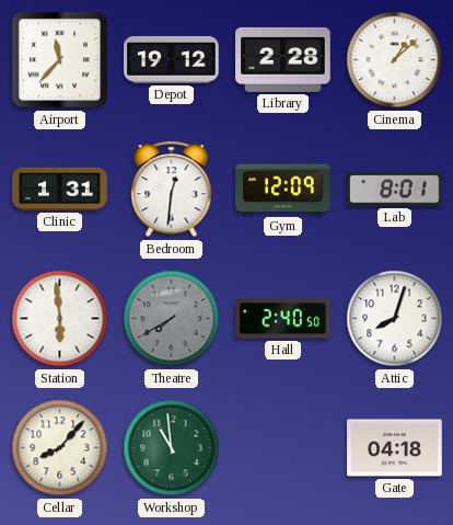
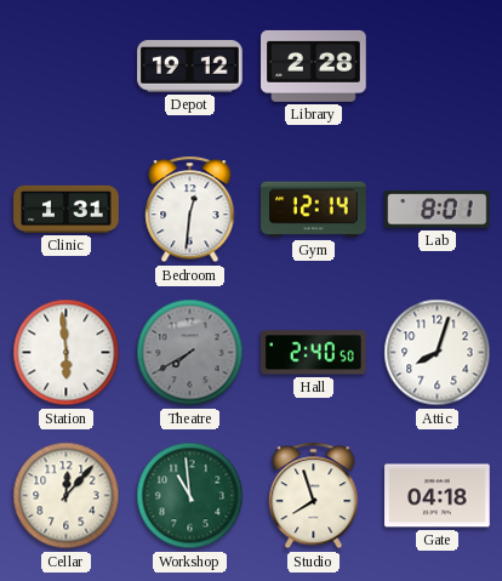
Airport: 11:37 -> none (60, 60)
Cinema: 1:08 -> none (395, 60)
Gym: 12:09 -> 12:14 (314, 210)
Cellar: 8:07 -> 12:07 (67, 496)
Studio: none -> 7:57 (314, 496)
